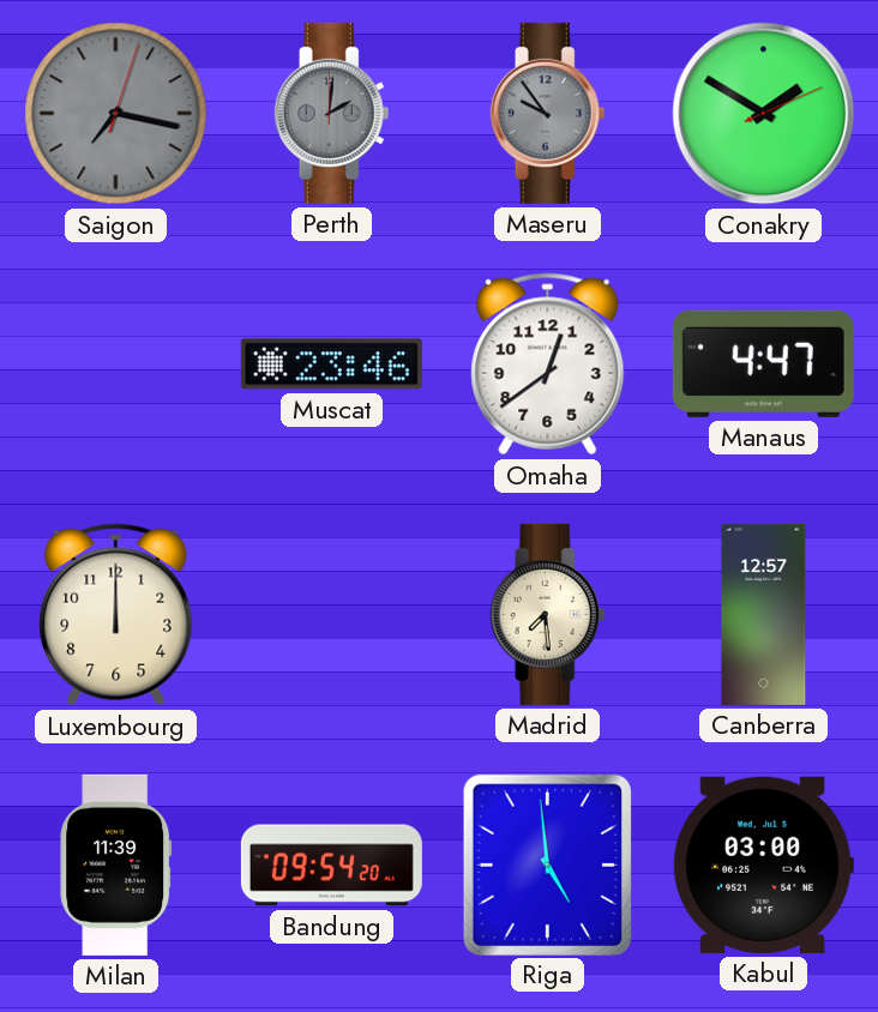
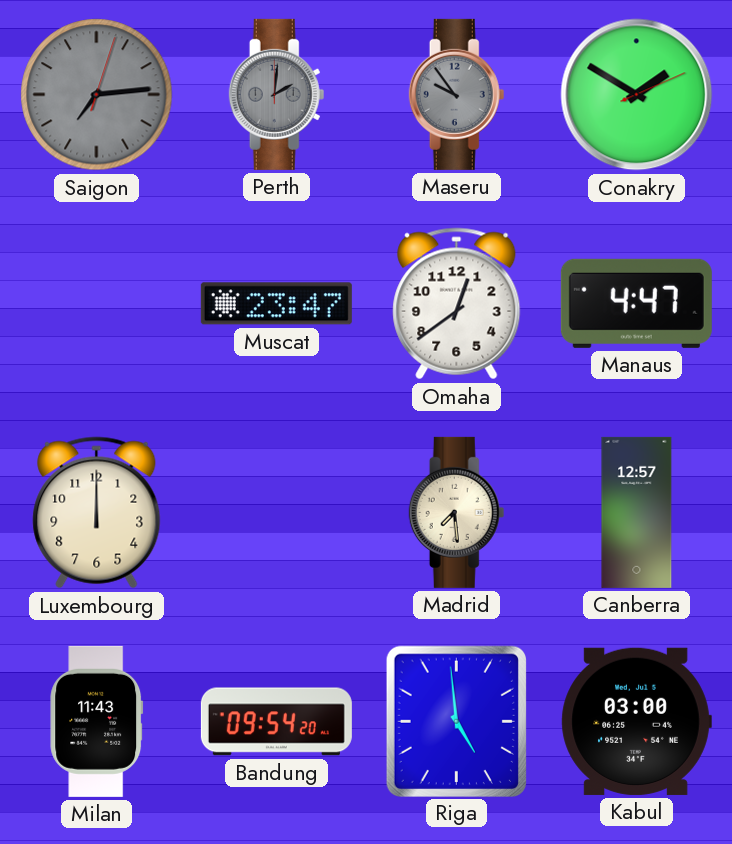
Saigon: 7:17 -> 7:14 (97, 95)
Muscat: 23:46 -> 23:47 (276, 304)
Milan: 11:39 -> 11:43 (97, 721)
